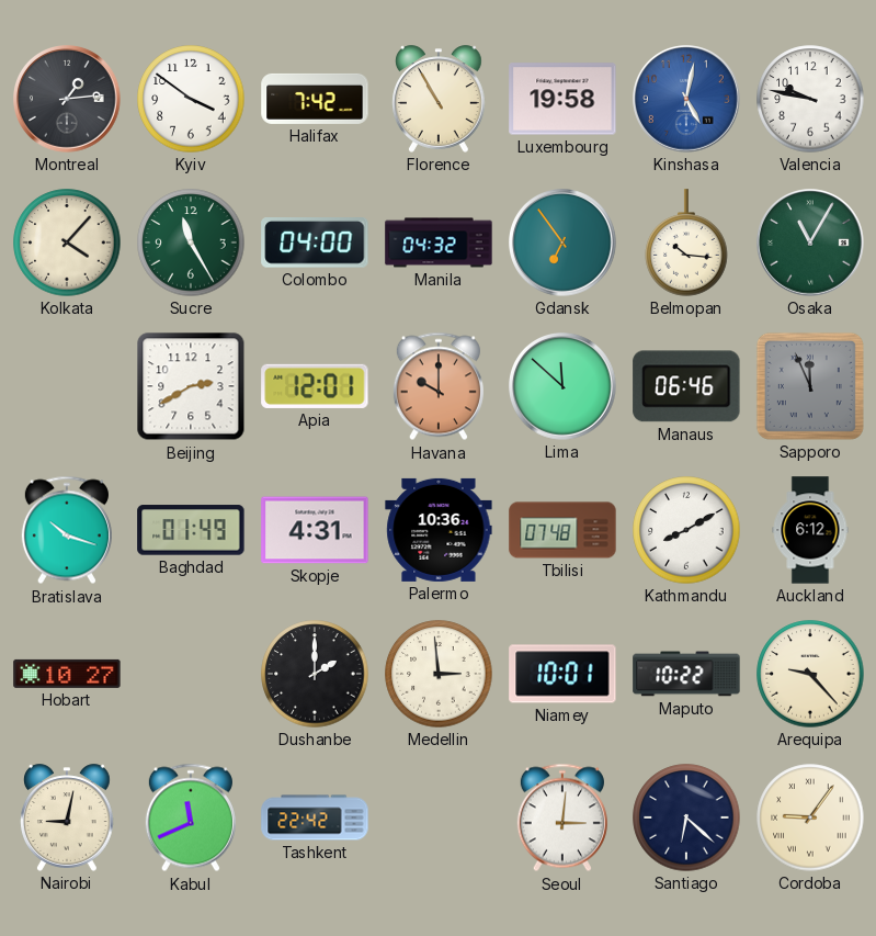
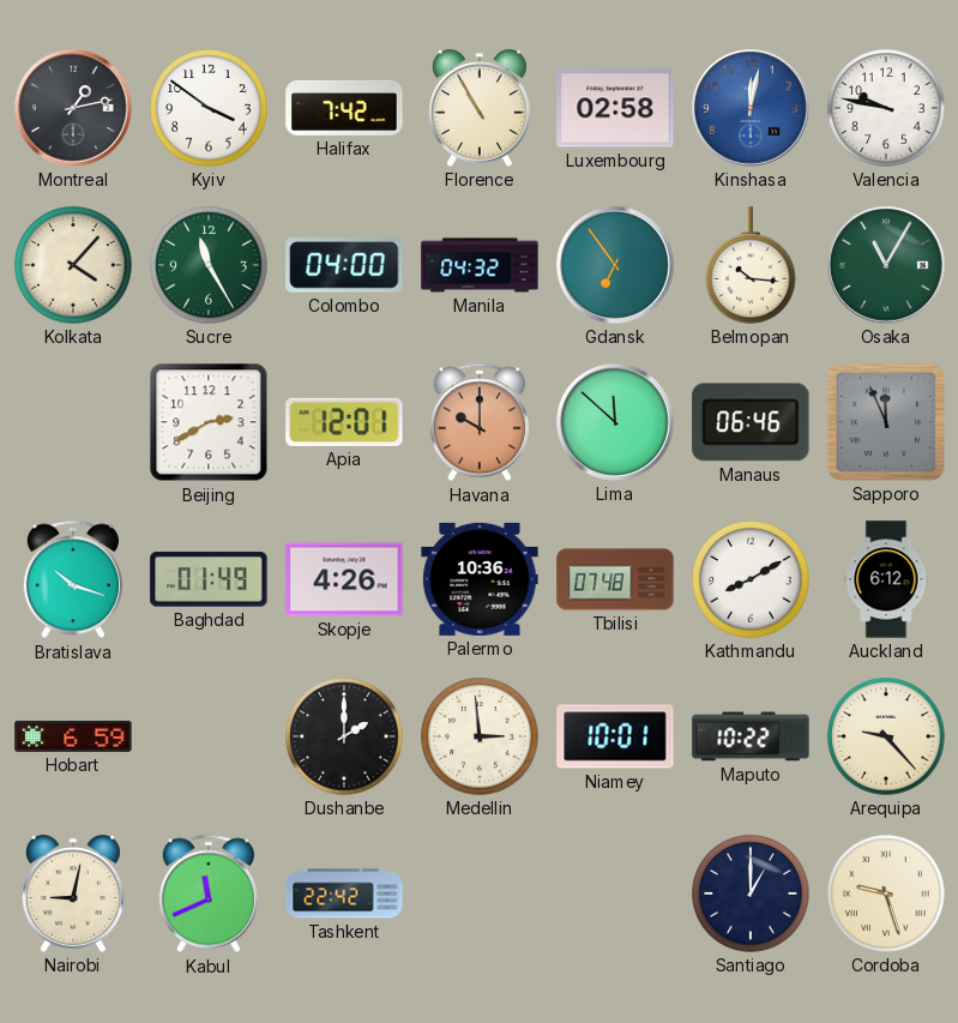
Montreal: 1:14 -> 1:13 (73, 108)
Luxembourg: 19:58 -> 02:58 (615, 108)
Kinshasa: 5:02 -> 12:02 (751, 108)
Skopje: 4:31 -> 4:26 (344, 579)
Hobart: 10:27 -> 6:59 (73, 736)
Seoul: 3:01 -> none (562, 817)
Santiago: 6:22 -> 1:00 (751, 893)
Cordoba: 9:06 -> 9:27 (886, 893)
